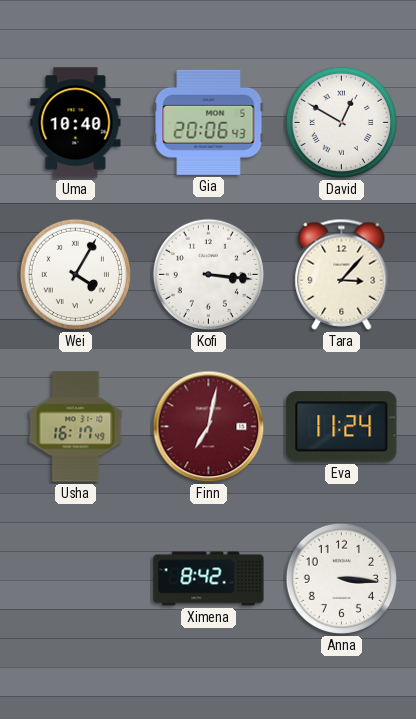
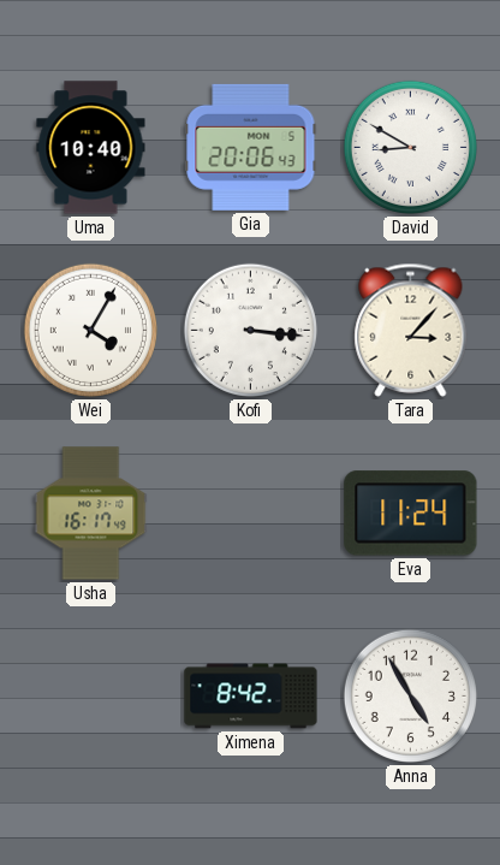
David: 12:50 -> 8:50 (410, 147)
Finn: 7:02 -> none (209, 427)
Anna: 3:16 -> 4:55 (410, 695)
